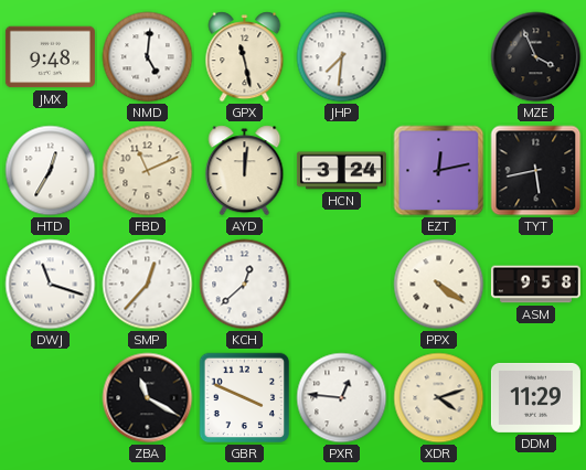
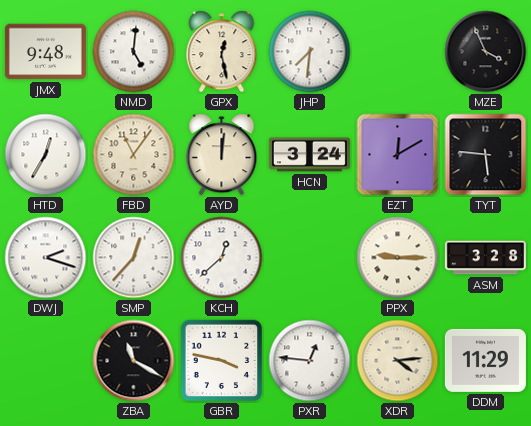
GPX: 11:28 -> 12:28 (222, 52)
FBD: 11:11 -> 11:06 (134, 155)
EZT: 12:13 -> 12:10 (398, 155)
TYT: 5:43 -> 5:46 (486, 155)
DWJ: 11:18 -> 2:18 (46, 258)
PPX: 4:21 -> 9:15 (398, 258)
ASM: 9:58 -> 3:28 (485, 258)
GBR: 3:49 -> 3:47 (222, 361)
XDR: 4:12 -> 4:14 (398, 361)
